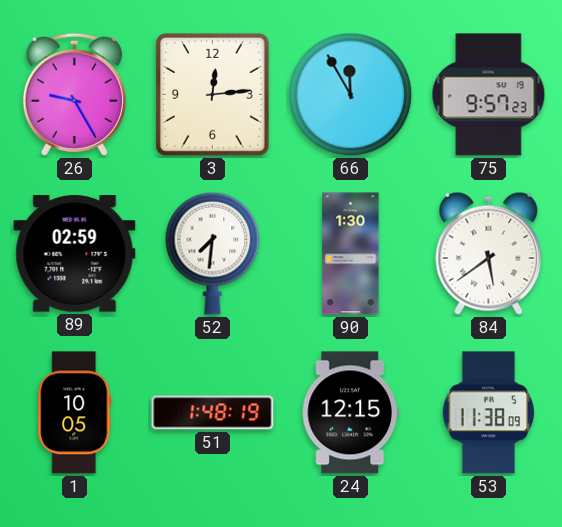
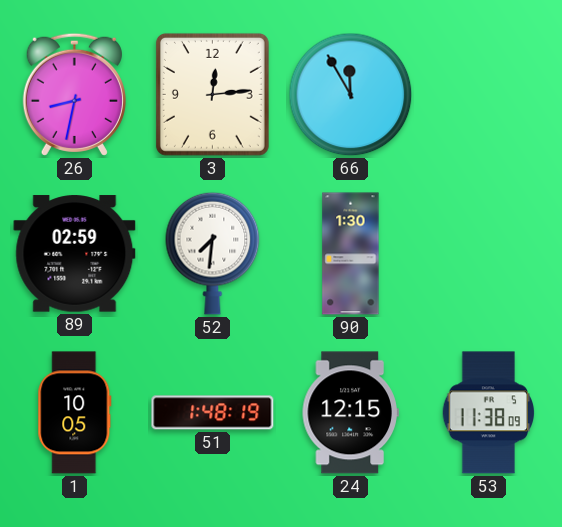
26: 9:25 -> 8:32 (74, 94)
75: 9:57 -> none (489, 95)
84: 5:39 -> none (489, 253)
